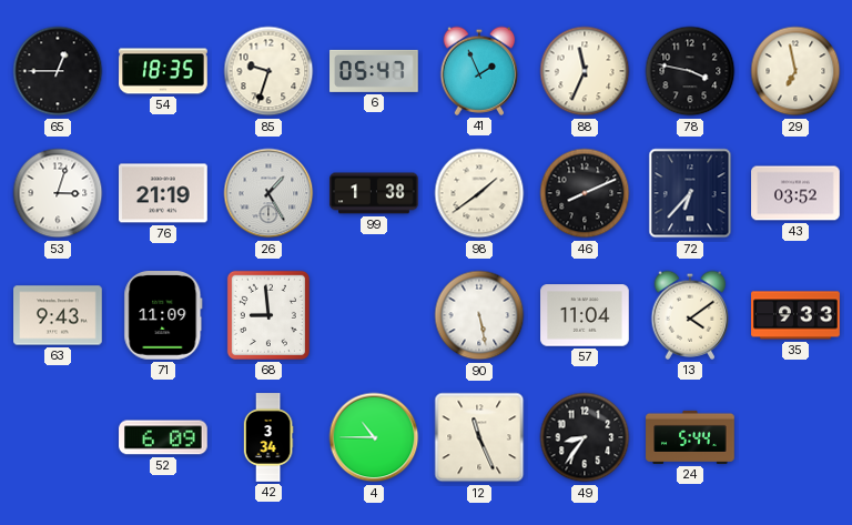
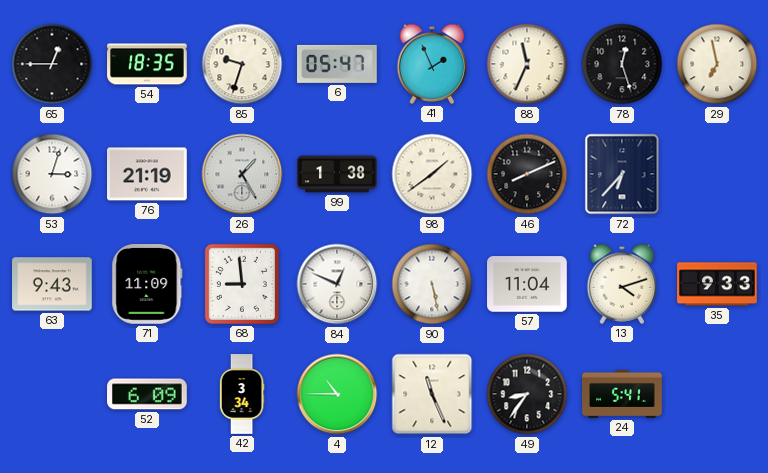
78: 3:47 -> 12:27 (622, 64)
43: 03:52 -> none (795, 193)
84: none -> 12:49 (337, 284)
13: 4:09 -> 4:12 (622, 284)
24: 5:44 -> 5:41 (622, 394)
